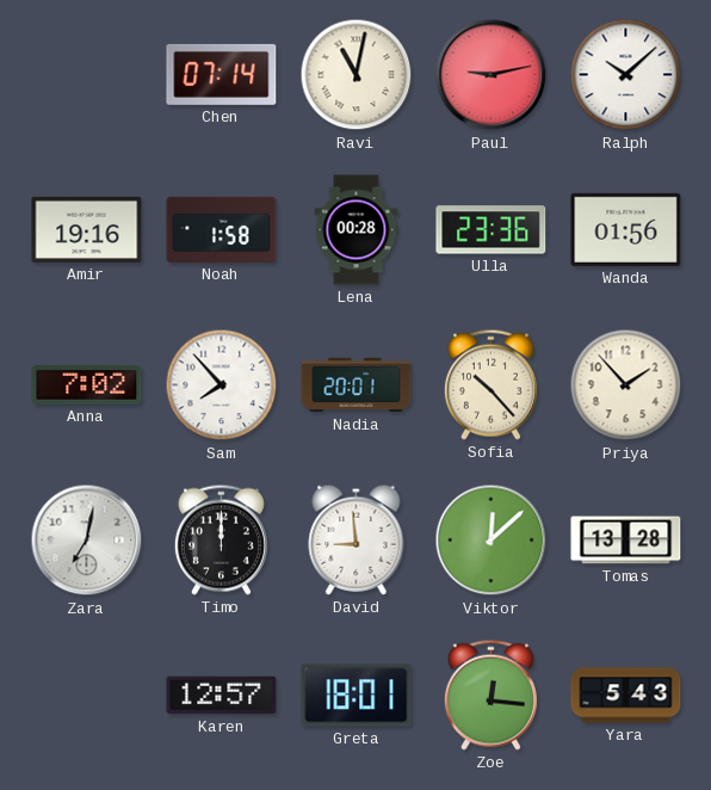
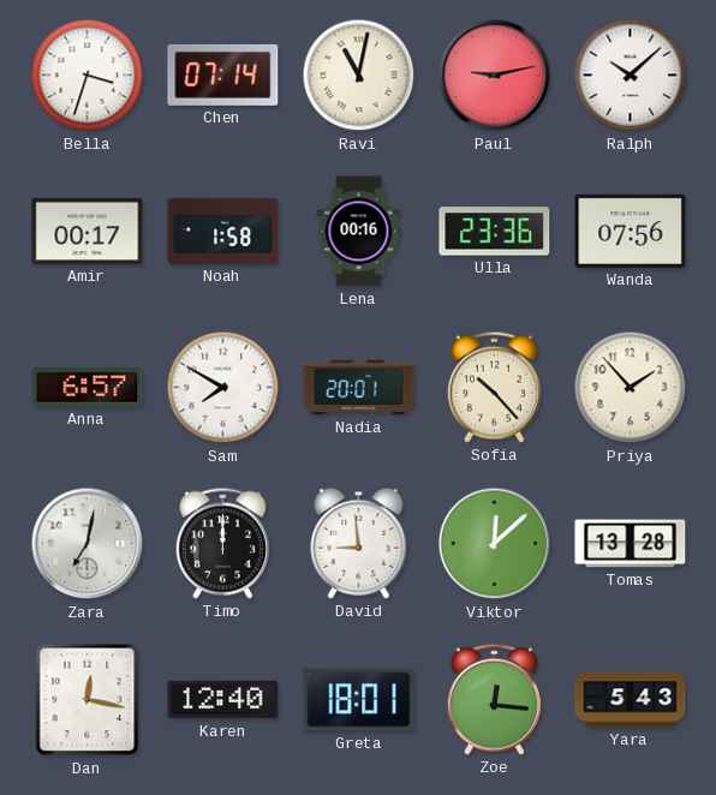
Bella: none -> 3:33 (88, 76)
Amir: 19:16 -> 00:17 (88, 231)
Lena: 00:28 -> 00:16 (359, 232)
Wanda: 01:56 -> 07:56 (631, 231)
Anna: 7:02 -> 6:57 (88, 388)
Sam: 7:53 -> 7:50 (223, 388)
Dan: none -> 12:17 (88, 700)
Karen: 12:57 -> 12:40 (223, 700)
